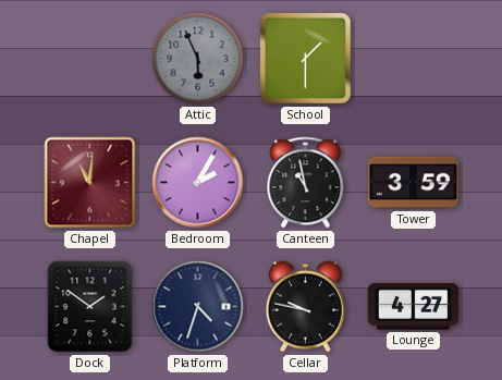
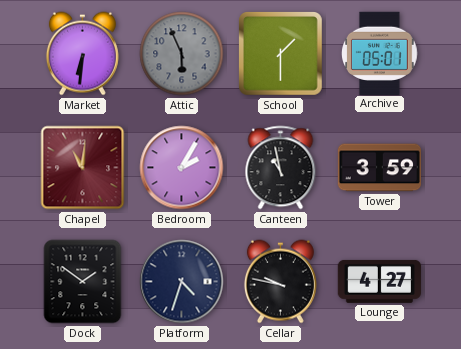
Market: none -> 6:31 (82, 54)
Archive: none -> 05:01 (380, 53)
